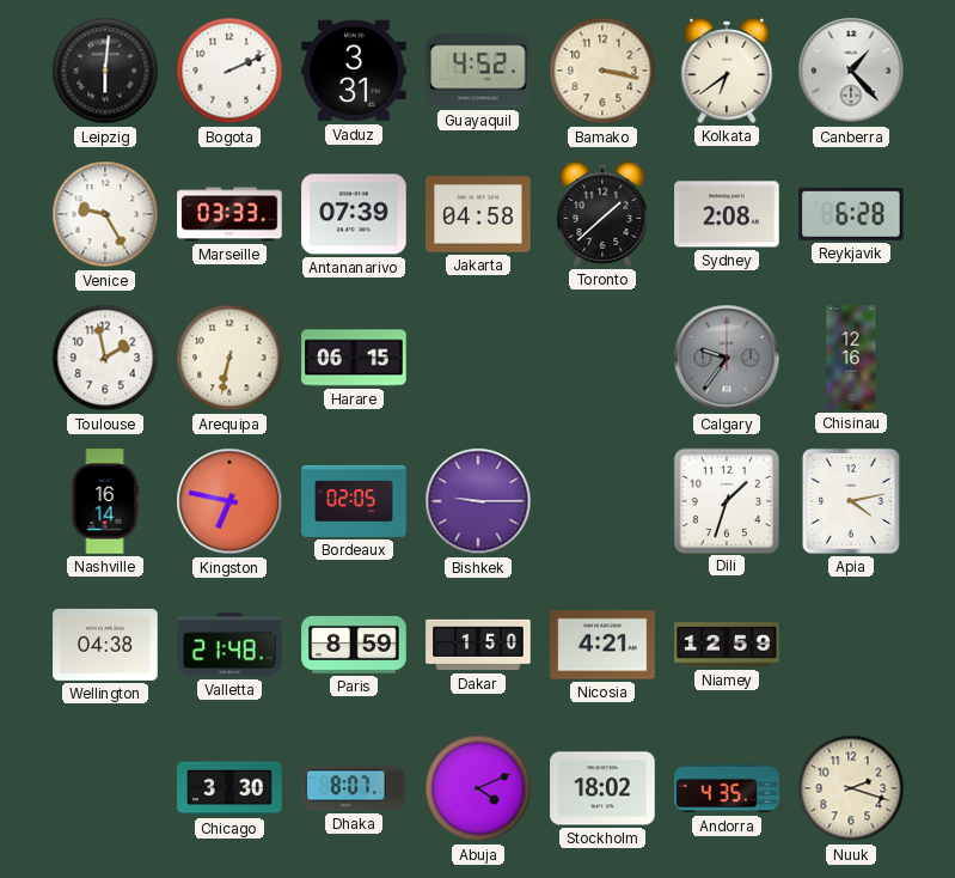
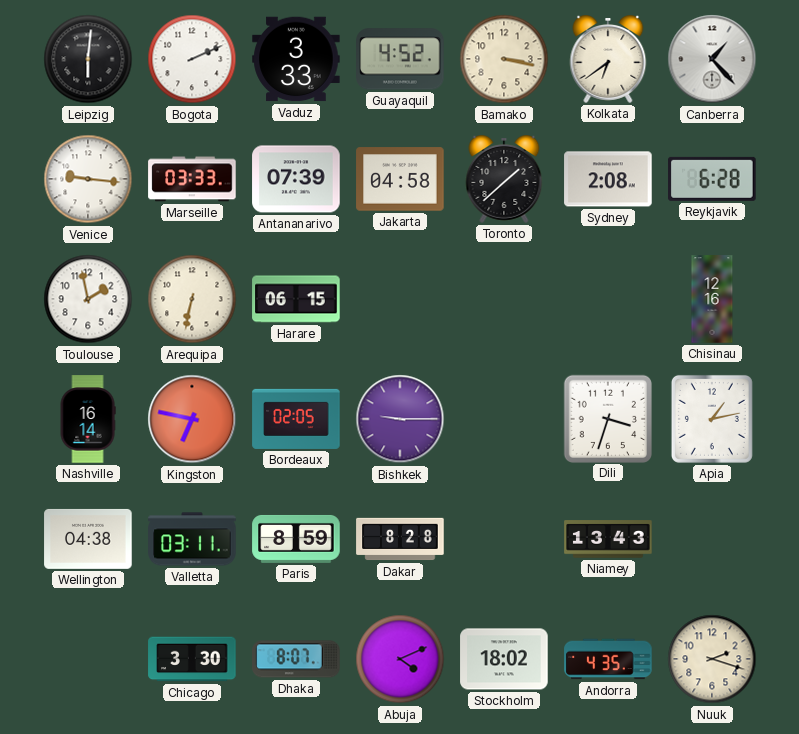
Vaduz: 3:31 -> 3:33 (296, 59)
Venice: 9:25 -> 9:16 (88, 179)
Calgary: 9:36 -> none (727, 358)
Dili: 1:33 -> 3:33 (607, 418)
Apia: 4:13 -> 1:13 (712, 419)
Valletta: 21:48 -> 03:11 (192, 539)
Dakar: 1:50 -> 8:28 (400, 539)
Nicosia: 4:21 -> none (602, 645)
Niamey: 12:59 -> 13:43 (608, 539)
